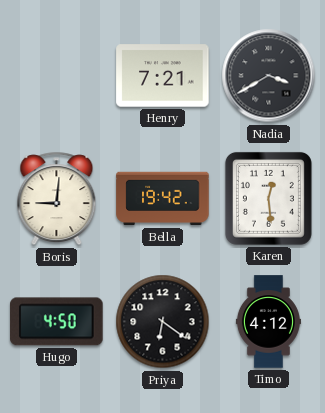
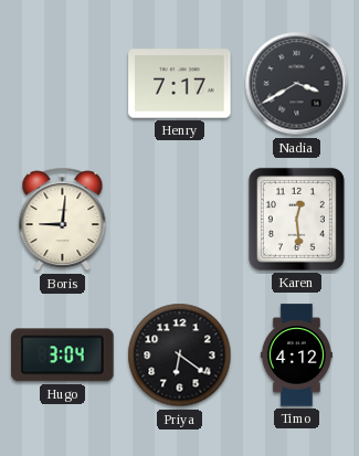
Henry: 7:21 -> 7:17 (180, 84)
Bella: 19:42 -> none (163, 199)
Hugo: 4:50 -> 3:04 (63, 356)
